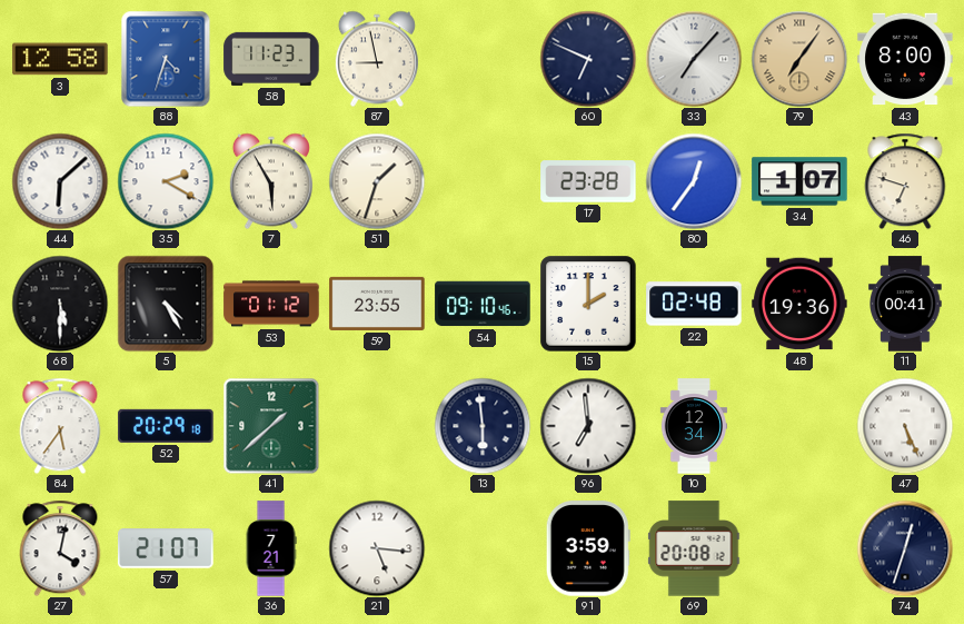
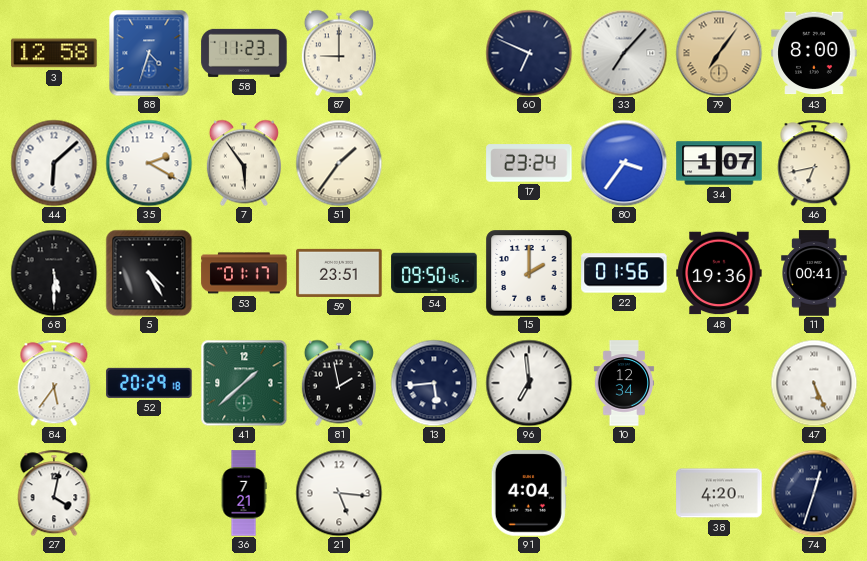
87: 8:58 -> 9:00 (339, 53)
7: 5:55 -> 5:54 (244, 163)
51: 1:33 -> 1:36 (339, 163)
17: 23:28 -> 23:24 (529, 163)
80: 12:36 -> 3:36 (624, 163)
46: 6:48 -> 6:43 (814, 163)
53: 01:12 -> 01:17 (244, 273)
59: 23:55 -> 23:51 (339, 273)
54: 09:10 -> 09:50 (434, 273)
22: 02:48 -> 01:56 (624, 273)
81: none -> 1:58 (339, 383)
13: 5:59 -> 5:44 (434, 383)
57: 21:07 -> none (166, 548)
91: 3:59 -> 4:04 (529, 493)
69: 20:08 -> none (694, 548)
38: none -> 4:20 (719, 493)
